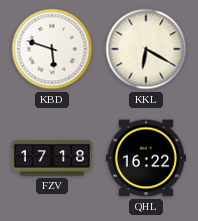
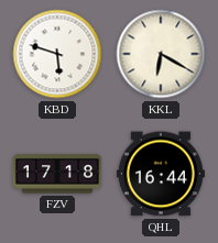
QHL: 16:22 -> 16:44 (161, 174)
